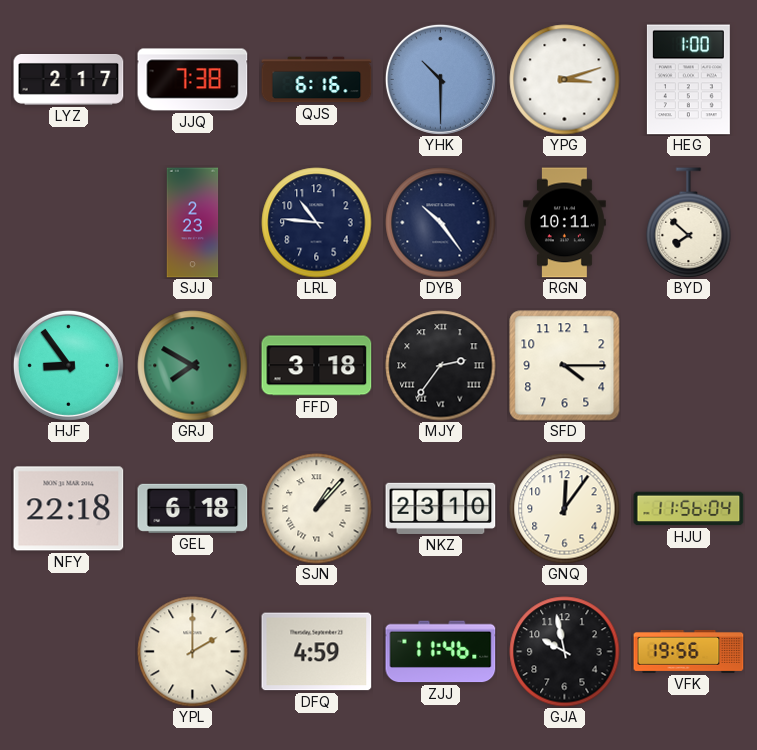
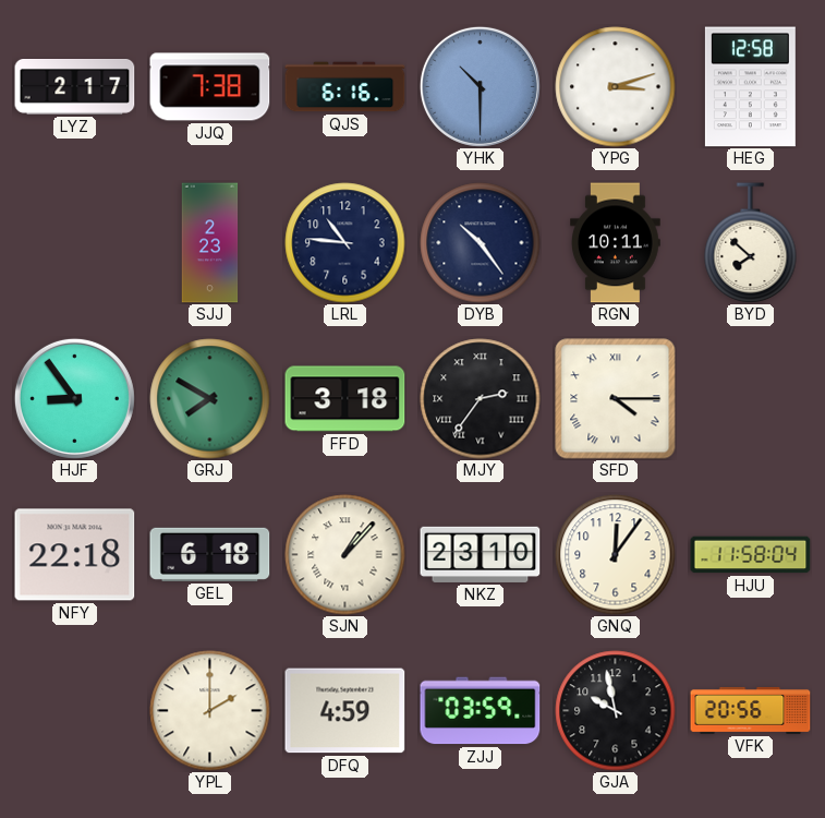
HEG: 1:00 -> 12:58 (750, 87)
SFD numerals: Arabic -> Roman (616, 399)
HJU: 11:56 -> 11:58 (751, 555)
ZJJ: 11:46 -> 03:59 (481, 711)
VFK: 19:56 -> 20:56 (751, 710)
